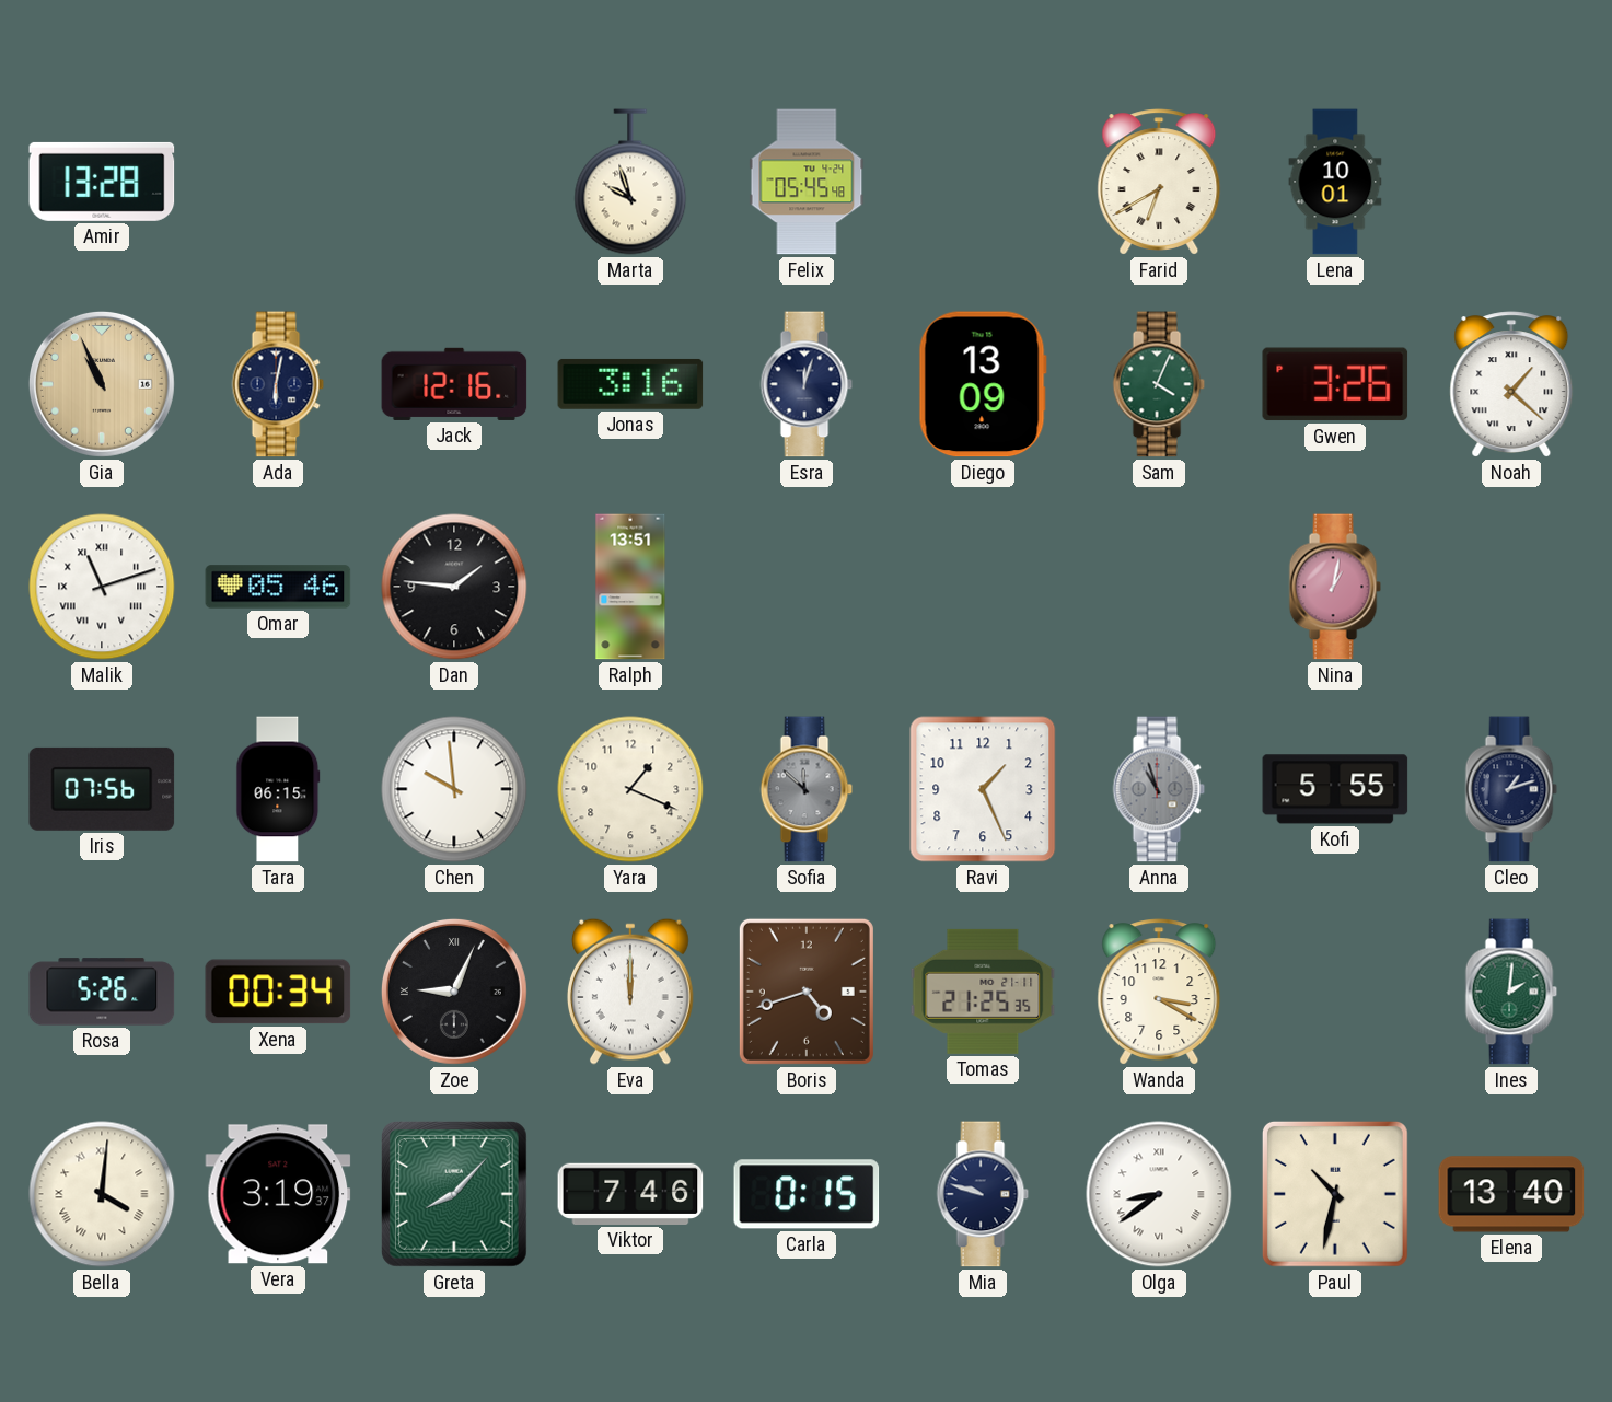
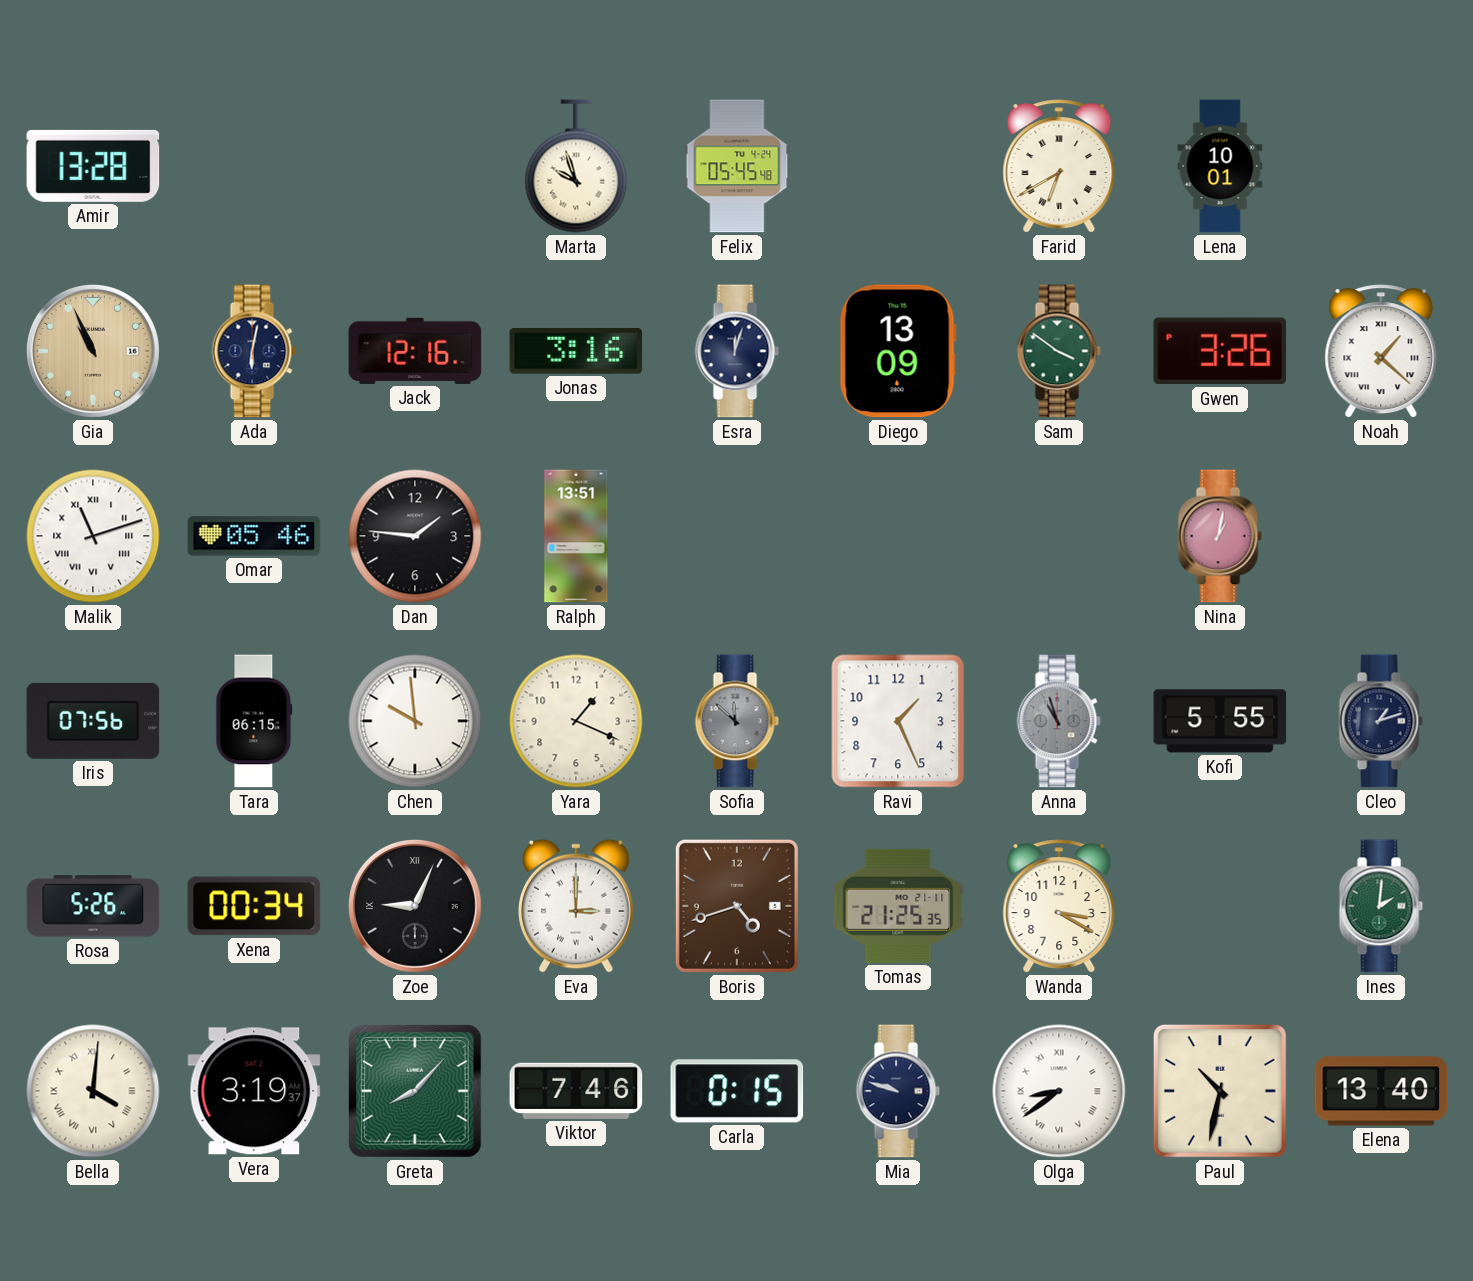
Sam: 4:04 -> 3:51 (1059, 351)
Eva: 12:00 -> 3:00 (576, 906)
